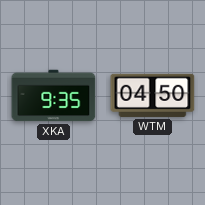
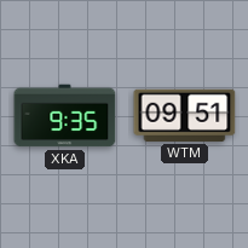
WTM: 04:50 -> 09:51 (185, 115)
